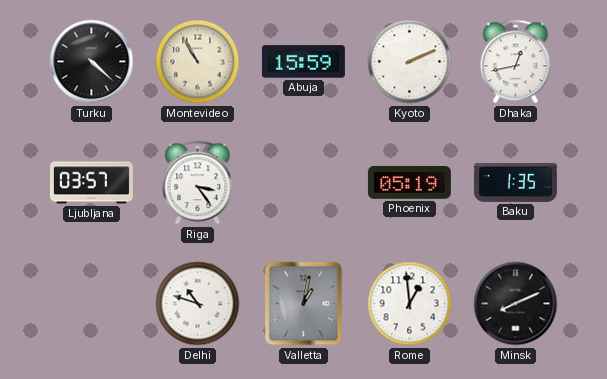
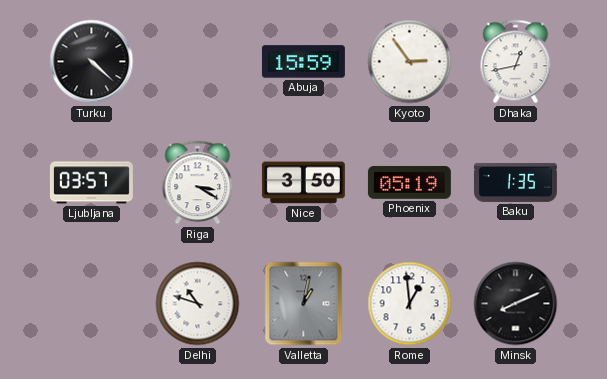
Montevideo: 10:55 -> none (198, 62)
Kyoto: 2:11 -> 2:54 (410, 62)
Riga: 3:24 -> 3:20 (198, 183)
Nice: none -> 3:50 (303, 183)
